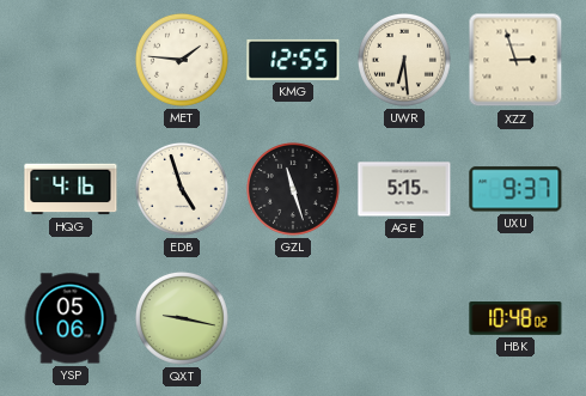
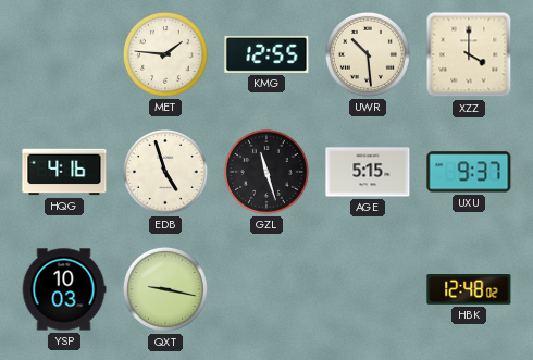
UWR: 6:29 -> 10:29 (368, 54)
XZZ: 2:57 -> 4:00 (469, 54)
YSP: 05:06 -> 10:03 (64, 289)
HBK: 10:48 -> 12:48 (469, 290)
